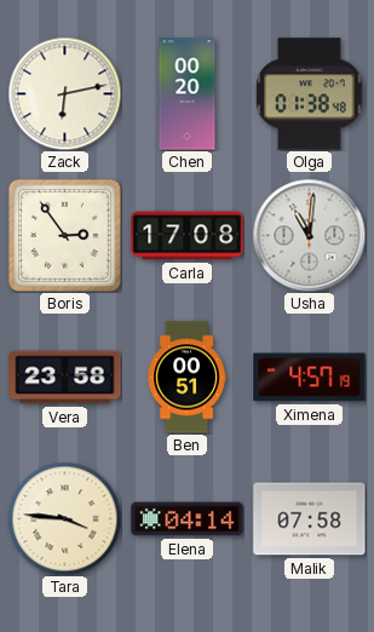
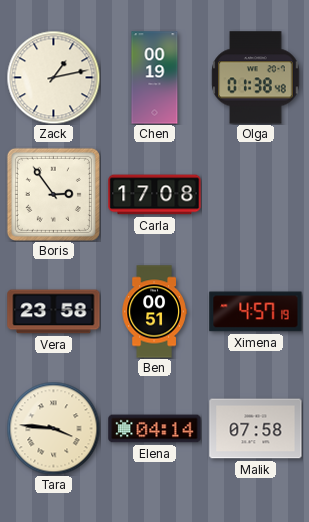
Zack: 6:13 -> 1:13 (53, 77)
Chen: 00:20 -> 00:19 (155, 78)
Usha: 11:01 -> none (309, 235)
